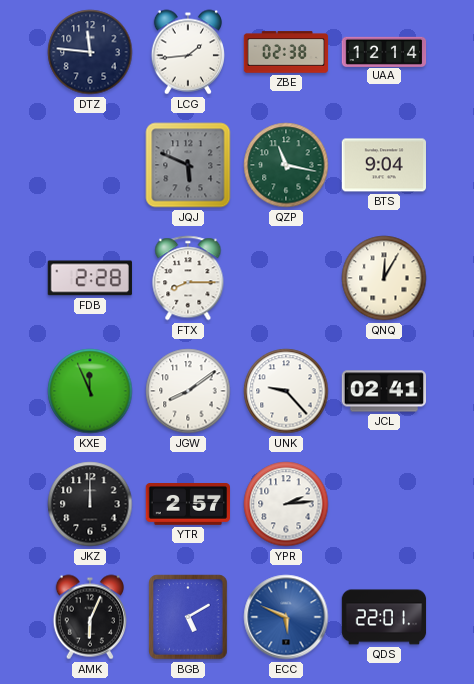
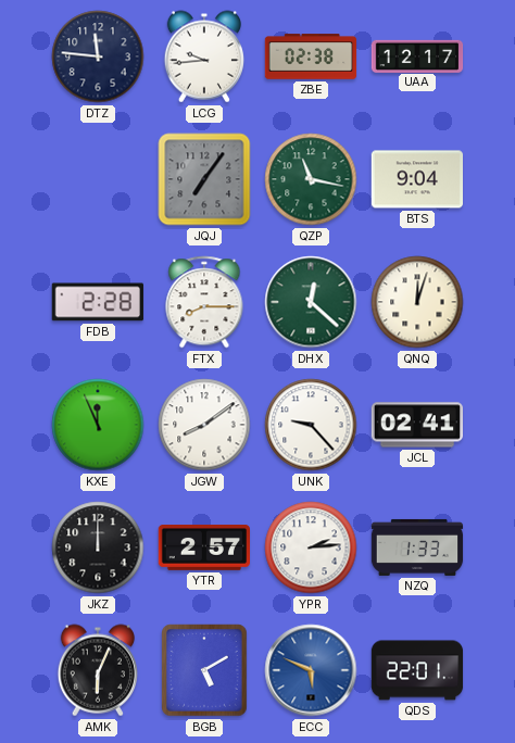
LCG: 1:44 -> 9:44 (203, 56)
UAA: 12:14 -> 12:17 (417, 55)
JQJ: 5:49 -> 7:06 (204, 179)
DHX: none -> 12:22 (311, 302)
QNQ: 12:05 -> 12:03 (417, 302)
NZQ: none -> 1:33 (417, 547)
